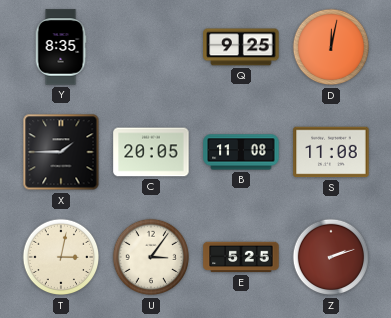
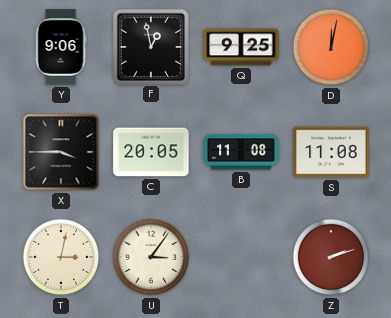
Y: 8:35 -> 9:06 (61, 47)
F: none -> 12:58 (150, 46)
X: 1:45 -> 3:45 (61, 152)
E: 5:25 -> none (241, 257)
